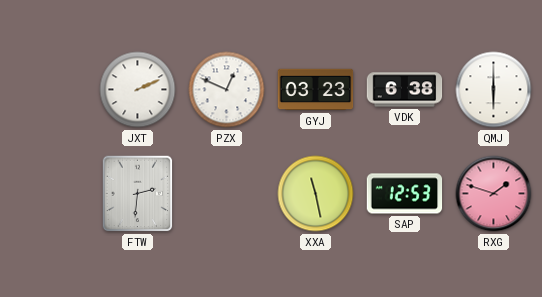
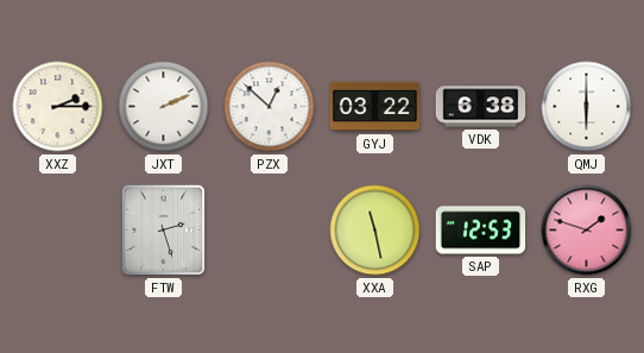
XXZ: none -> 2:15 (58, 107)
PZX: 12:49 -> 12:52 (270, 107)
GYJ: 03:23 -> 03:22 (375, 107)
FTW: 2:31 -> 2:27 (164, 231)
